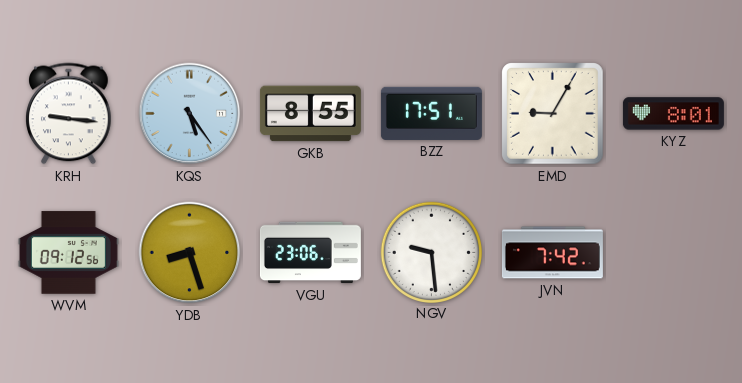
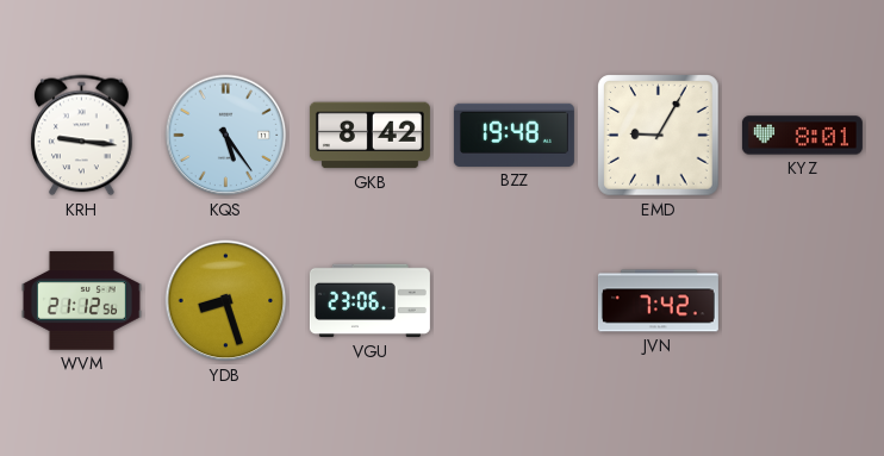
GKB: 8:55 -> 8:42 (369, 136)
BZZ: 17:51 -> 19:48 (513, 135)
WVM: 09:12 -> 21:12 (81, 301)
NGV: 9:29 -> none (431, 252)
